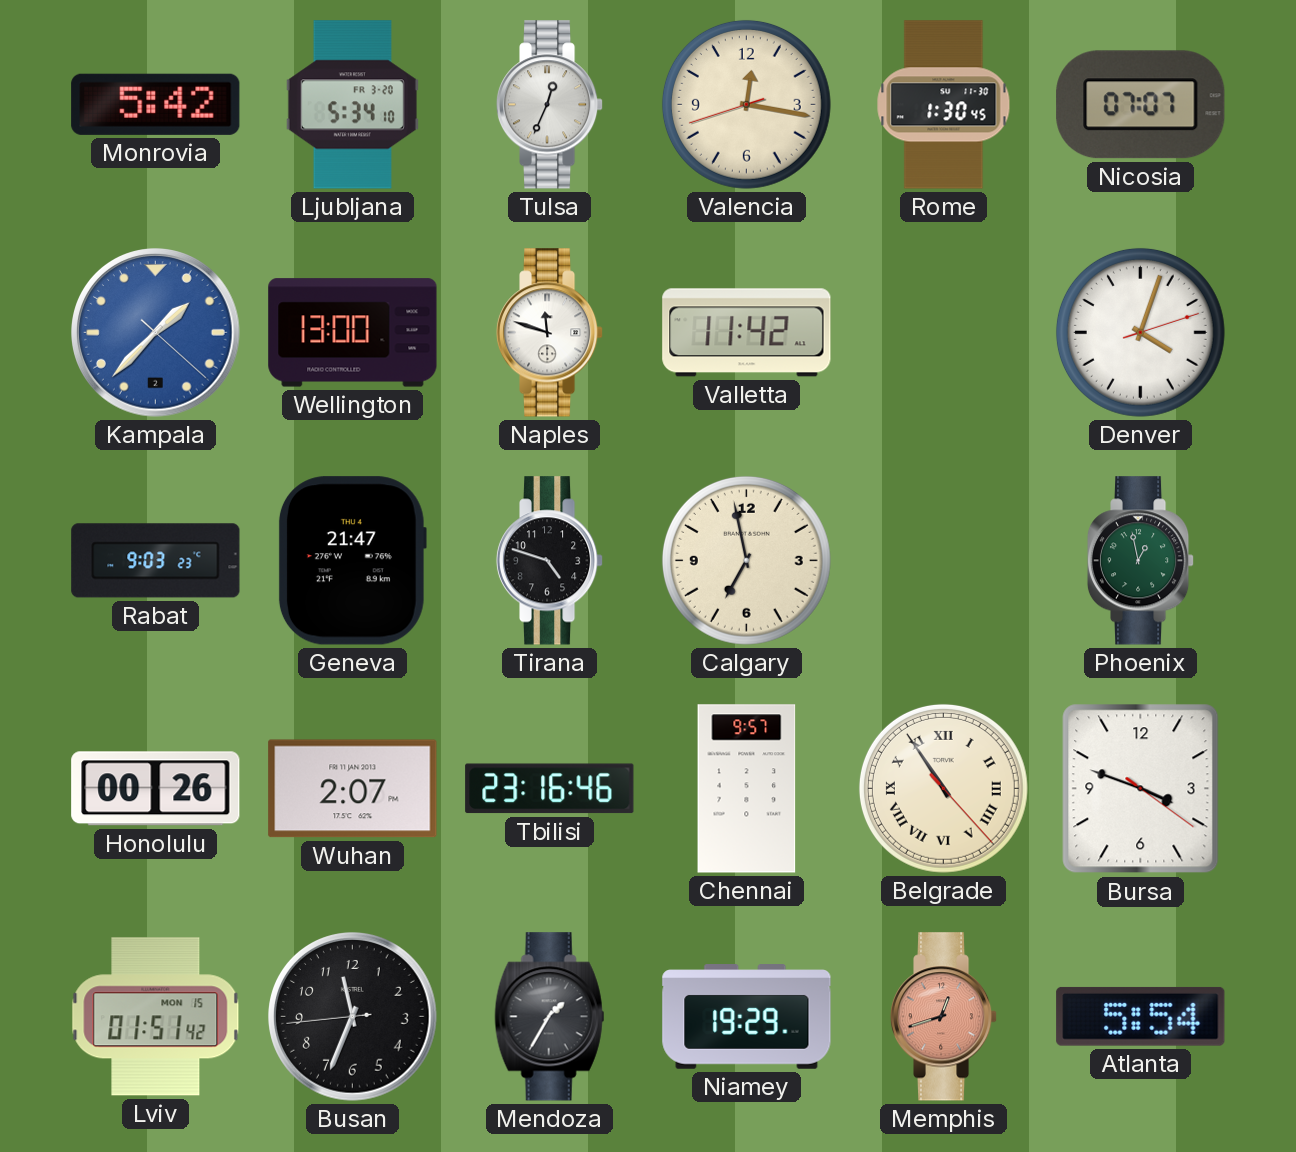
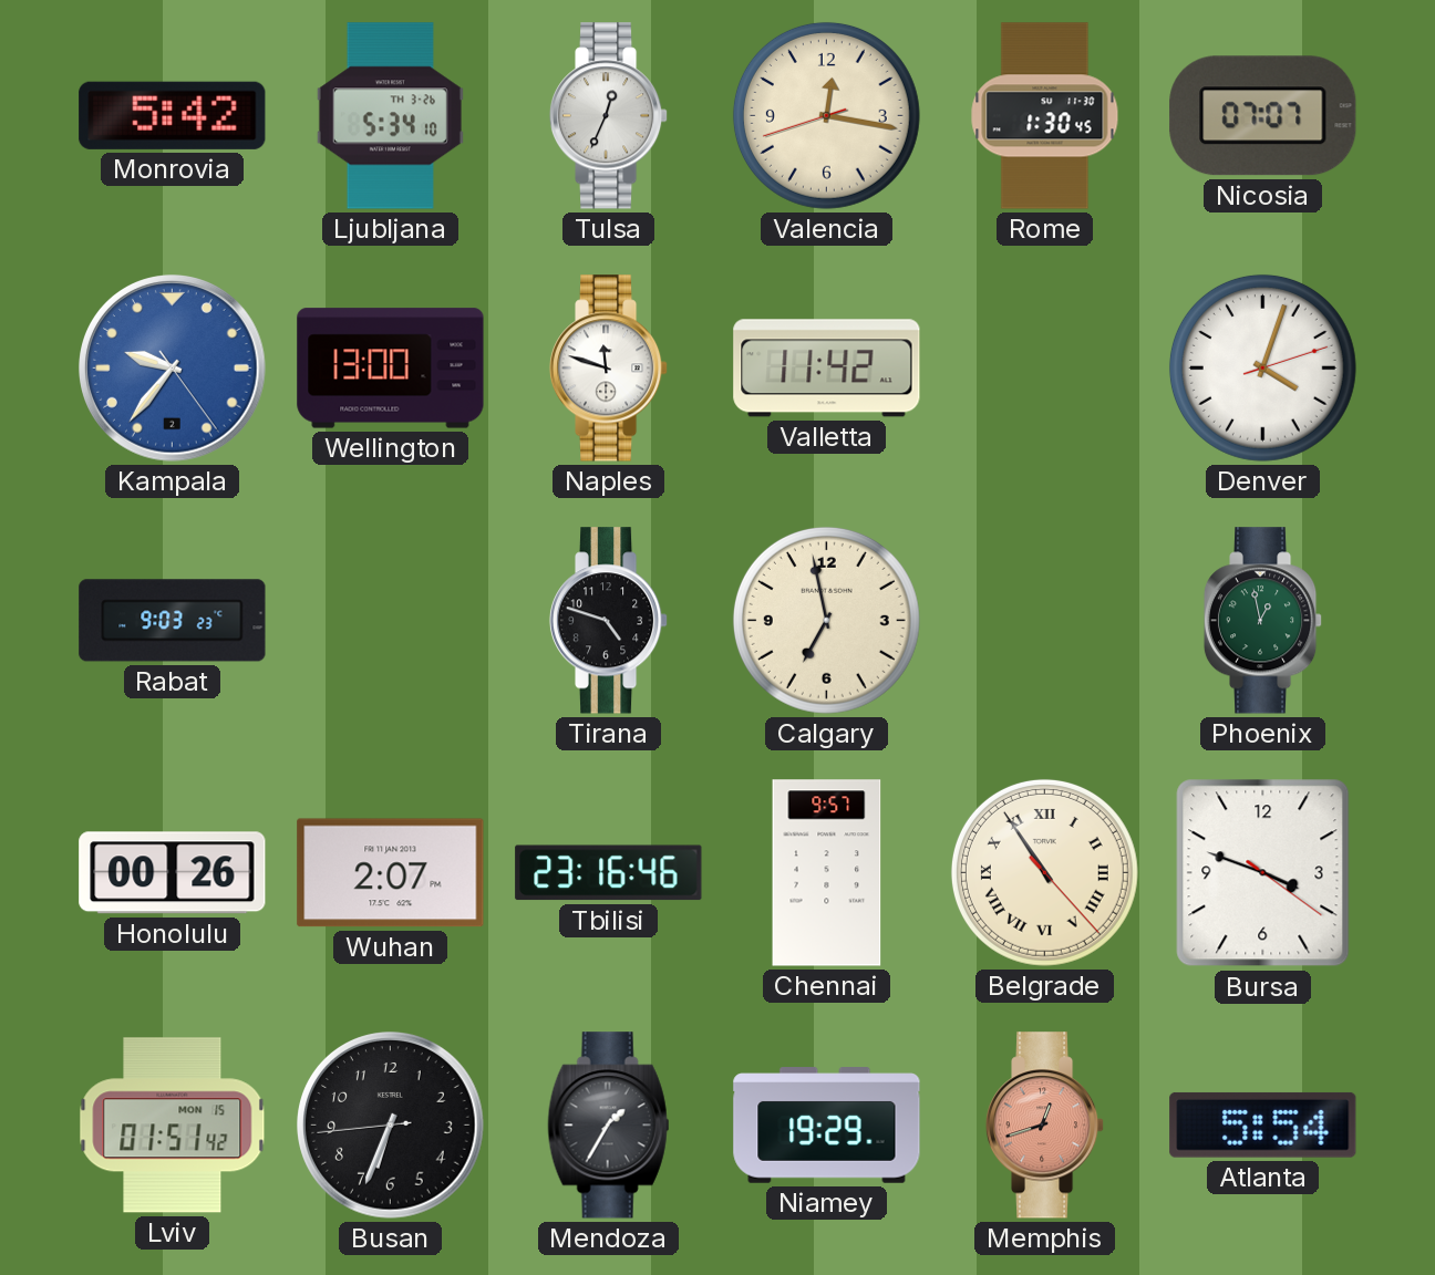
Ljubljana date: FR 3-20 -> TH 3-26 (390, 116)
Kampala: 1:37 -> 9:36 (173, 369)
Geneva: 21:47 -> none (352, 561)
Busan: 11:33 -> 6:33 (391, 1126)
